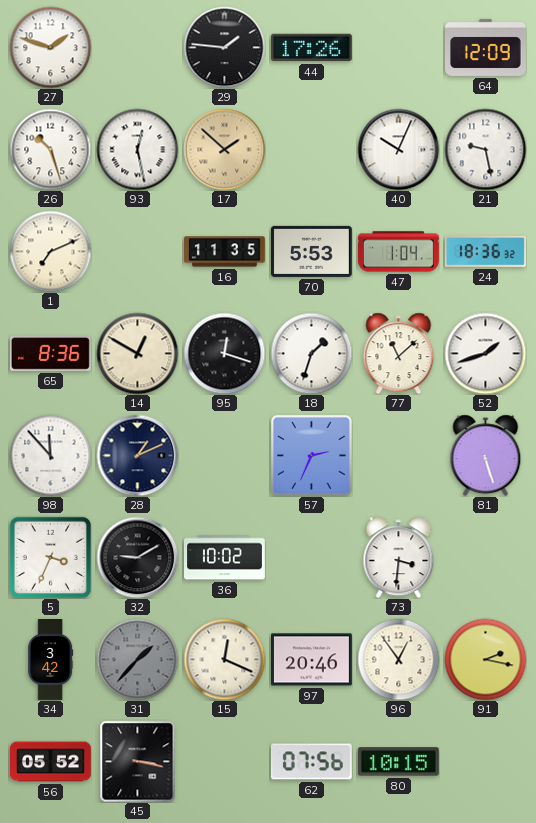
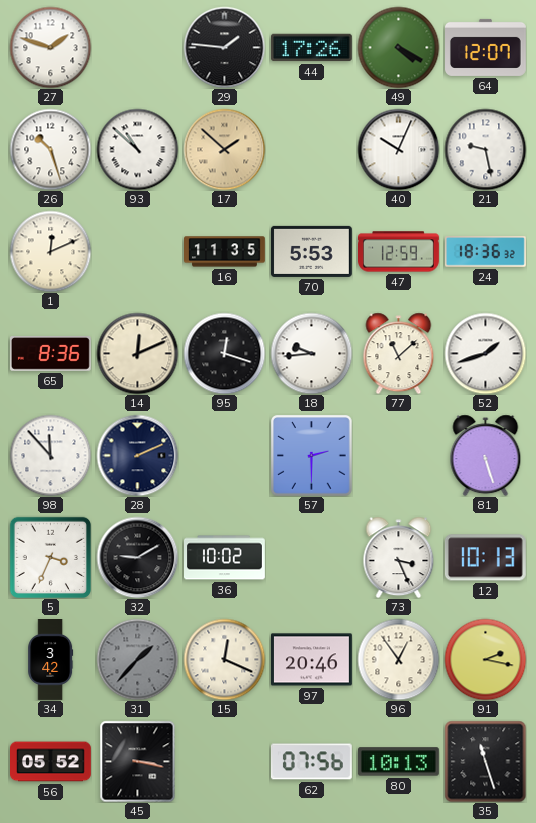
49: none -> 4:20 (398, 47)
64: 12:09 -> 12:07 (486, 47)
93: 12:28 -> 10:52 (137, 149)
1: 7:11 -> 12:11 (50, 251)
47: 1:04 -> 12:59 (399, 252)
14: 12:50 -> 12:11 (137, 353)
18: 1:33 -> 9:44 (311, 353)
28: 1:11 -> 2:11 (137, 455)
57: 2:34 -> 2:30 (312, 456)
73: 3:31 -> 3:26 (399, 557)
12: none -> 10:13 (485, 558)
80: 10:15 -> 10:13 (398, 762)
35: none -> 11:27 (485, 761)
